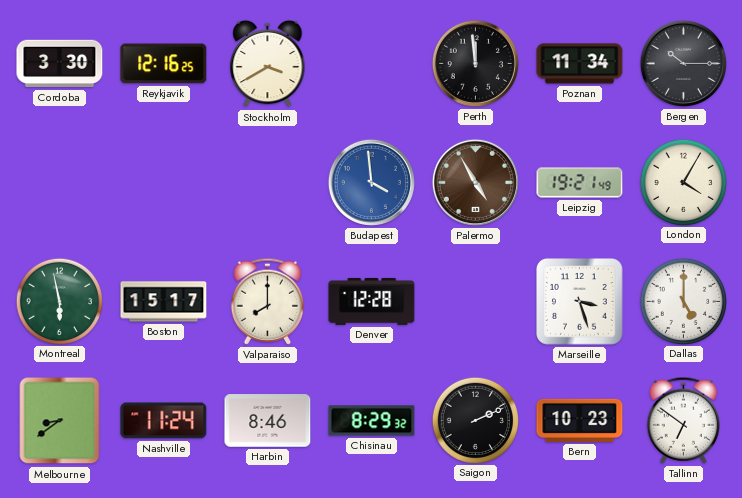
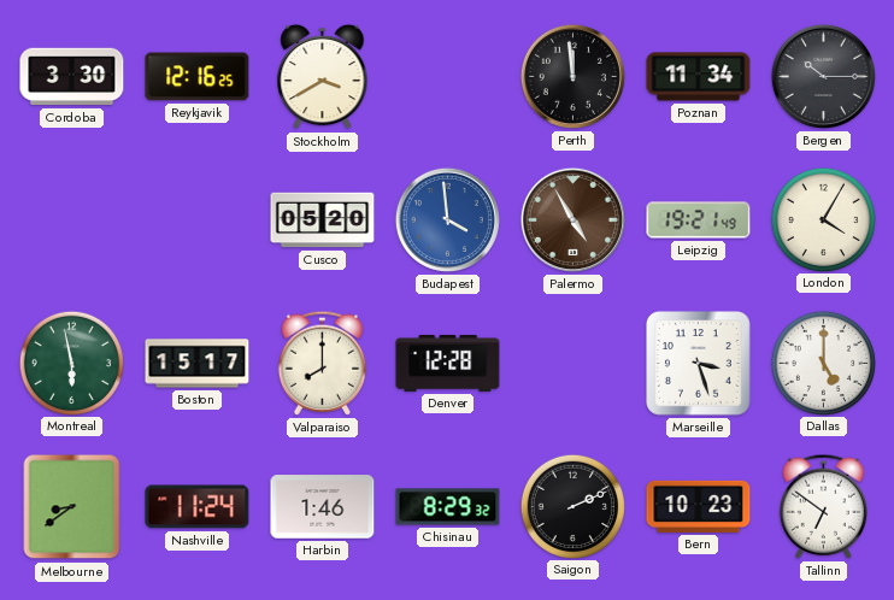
Cusco: none -> 05:20 (323, 220)
Harbin: 8:46 -> 1:46 (323, 507)
